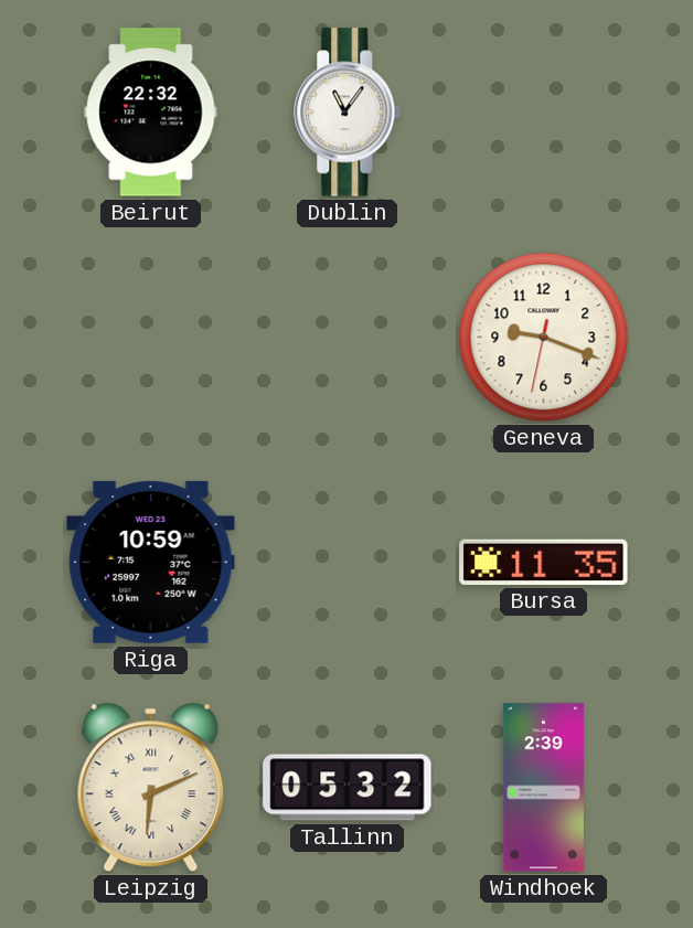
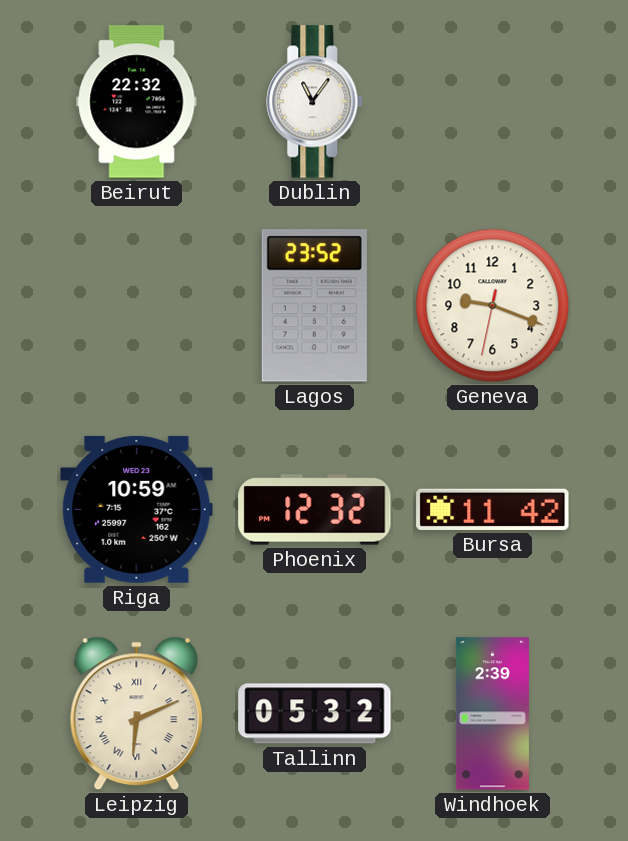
Lagos: none -> 23:52 (314, 306)
Phoenix: none -> 12:32 (315, 510)
Bursa: 11:35 -> 11:42 (493, 509)
